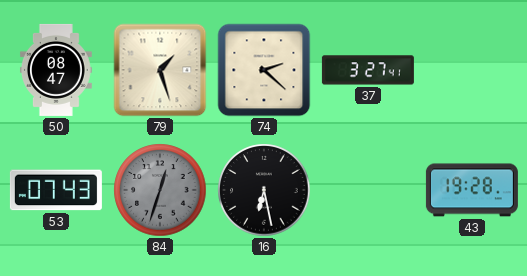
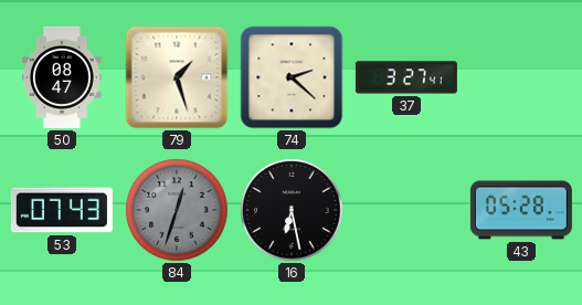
43: 19:28 -> 05:28 (521, 210)
